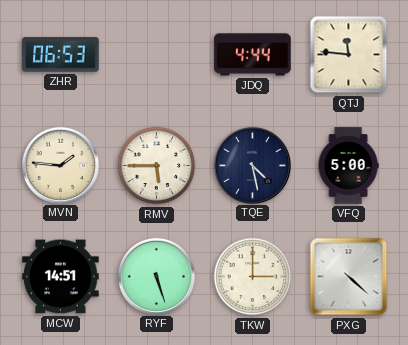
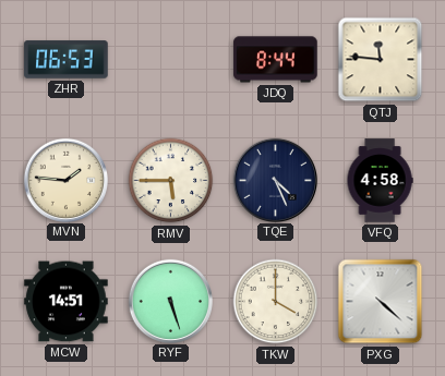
JDQ: 4:44 -> 8:44 (276, 60)
TQE: 4:28 -> 4:26 (275, 180)
VFQ: 5:00 -> 4:58 (380, 181)
TKW: 3:00 -> 4:00 (276, 302)
